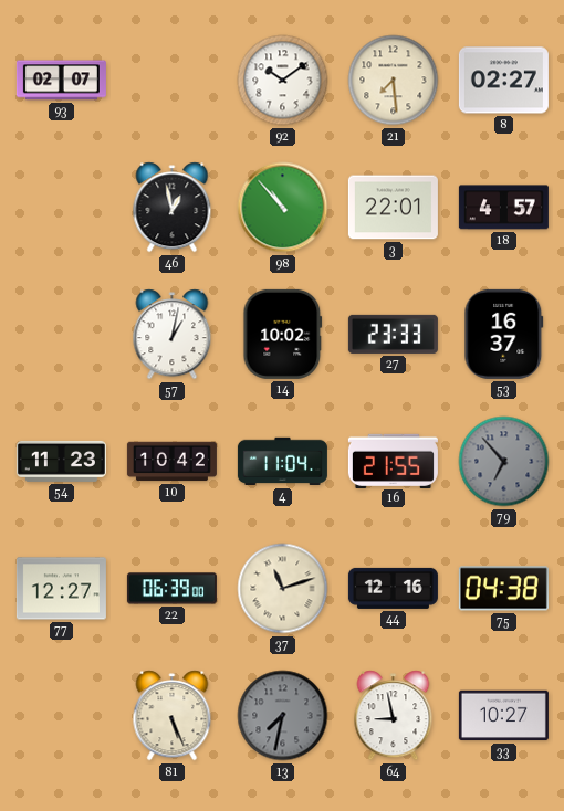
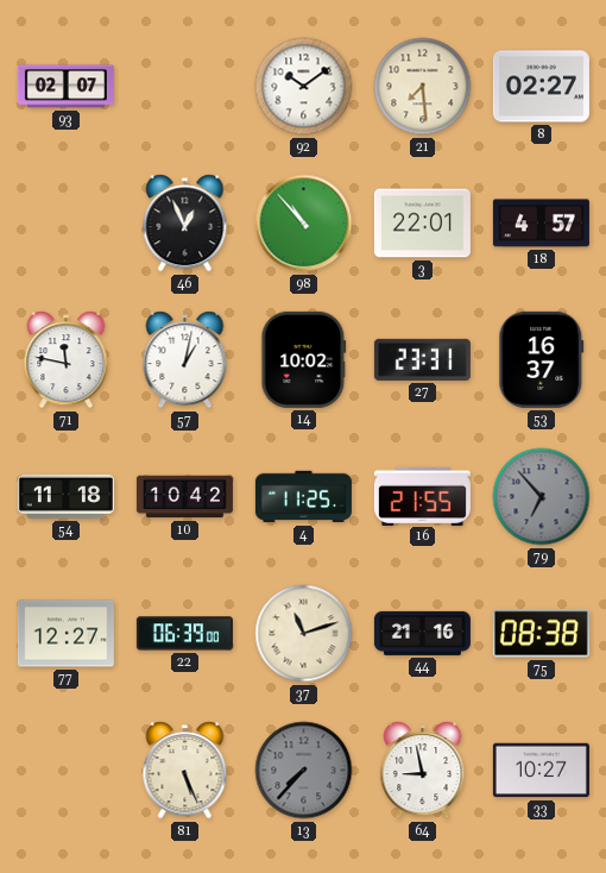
46: 12:58 -> 12:56 (185, 224)
71: none -> 11:47 (67, 360)
27: 23:33 -> 23:31 (422, 359)
54: 11:23 -> 11:18 (65, 496)
4: 11:04 -> 11:25 (303, 497)
44: 12:16 -> 21:16 (422, 633)
75: 04:38 -> 08:38 (541, 634)
13: 7:32 -> 7:37 (304, 771)
